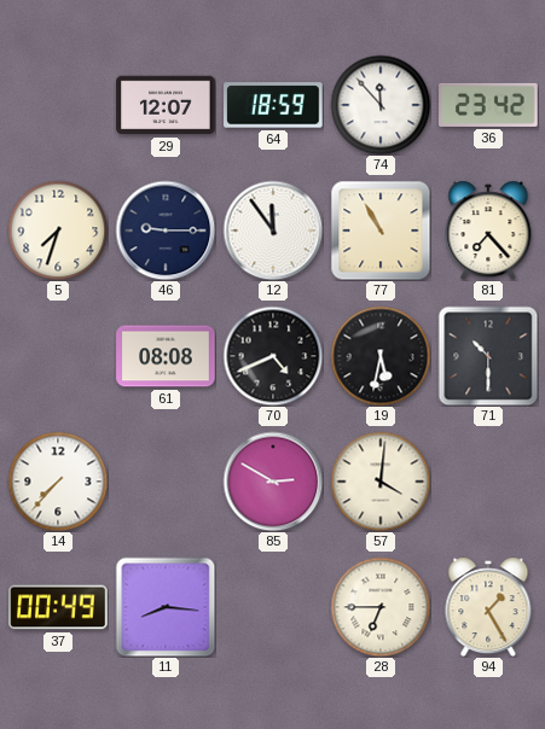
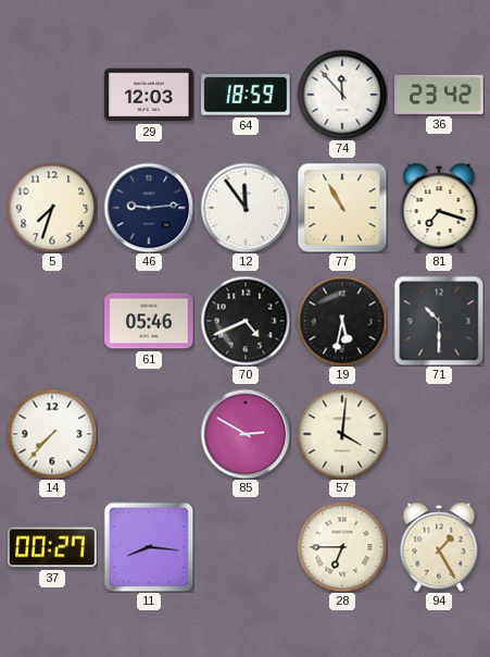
29: 12:07 -> 12:03 (149, 95)
46: 9:15 -> 9:14 (149, 208)
81: 7:23 -> 7:18 (439, 208)
61: 08:08 -> 05:46 (149, 321)
37: 00:49 -> 00:27 (52, 547)
